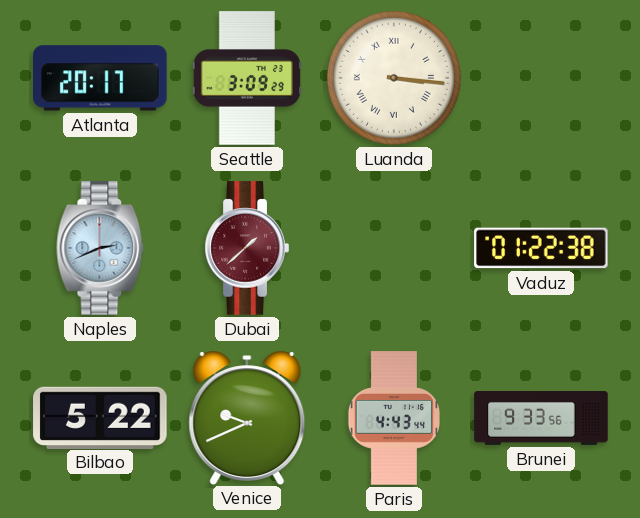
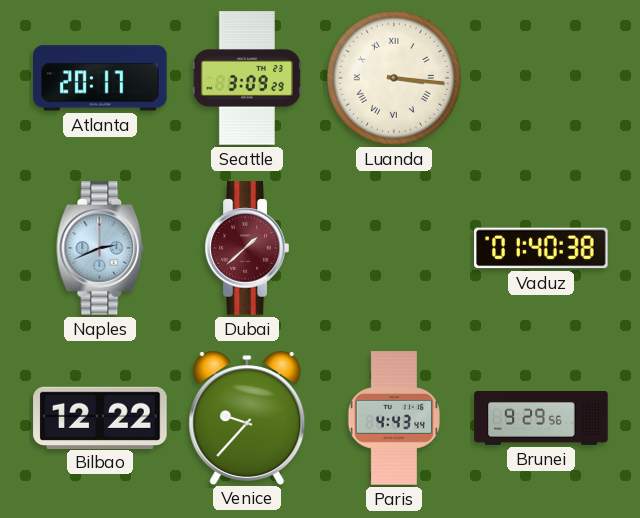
Vaduz: 01:22 -> 01:40 (541, 248)
Bilbao: 5:22 -> 12:22 (100, 417)
Venice: 9:41 -> 9:37 (247, 417)
Brunei: 9:33 -> 9:29 (541, 419)
